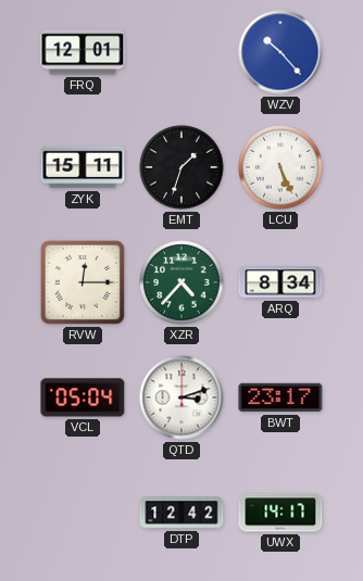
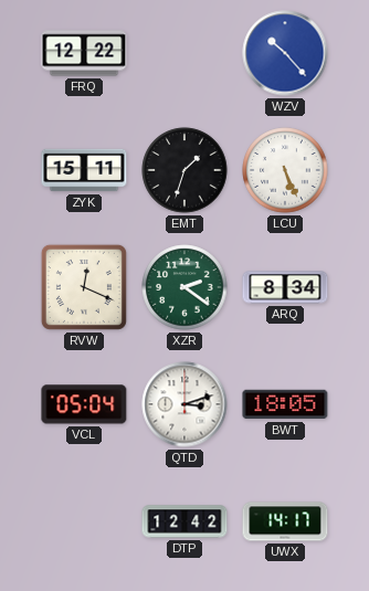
FRQ: 12:01 -> 12:22 (84, 53)
RVW: 12:15 -> 12:19 (84, 287)
XZR: 4:37 -> 2:21 (184, 287)
BWT: 23:17 -> 18:05 (285, 404)
